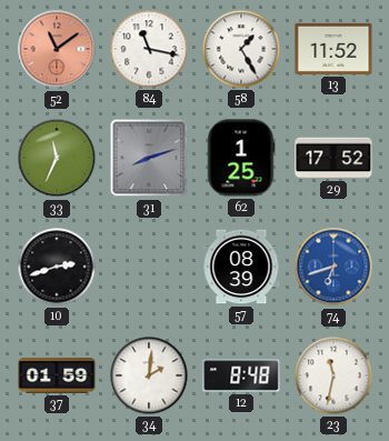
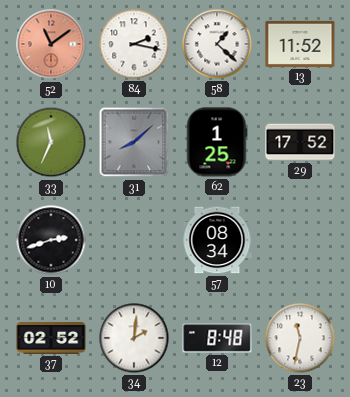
84: 11:17 -> 2:17 (134, 44)
58: 1:25 -> 1:22 (217, 44)
31: 8:12 -> 8:08 (134, 142)
57: 08:39 -> 08:34 (217, 240)
74: 6:42 -> none (333, 267)
37: 01:59 -> 02:52 (51, 339)
